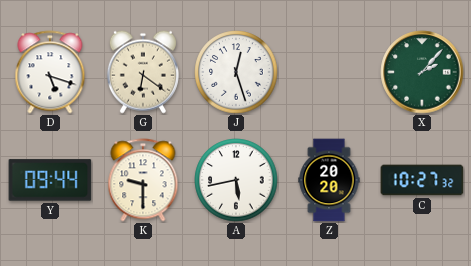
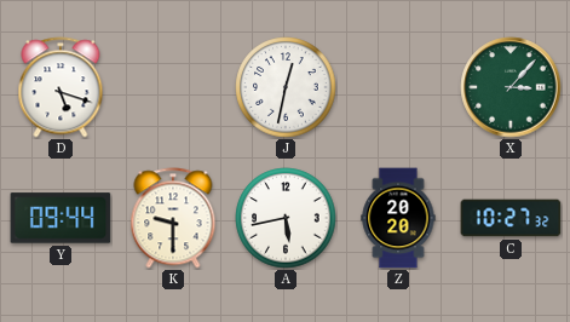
G: 6:21 -> none (143, 72)
J: 12:27 -> 12:32 (286, 87)
X: 2:07 -> 3:07 (511, 87)
